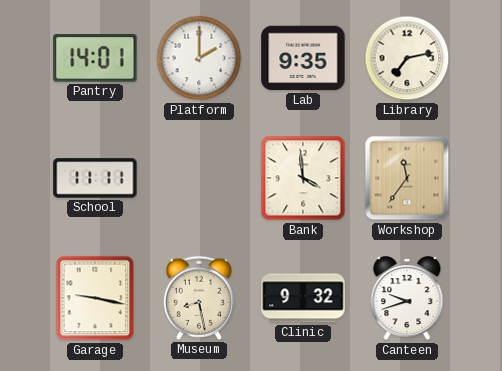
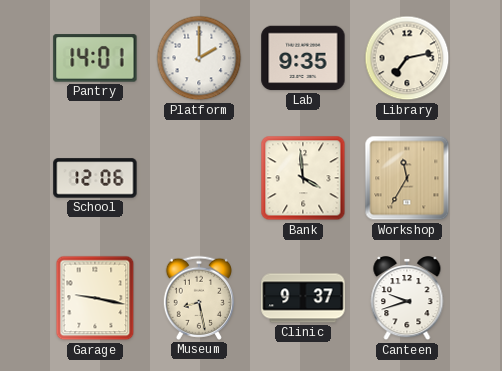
School: 11:11 -> 12:06 (95, 178)
Workshop: 11:36 -> 11:35 (407, 178)
Clinic: 9:32 -> 9:37 (303, 298)
